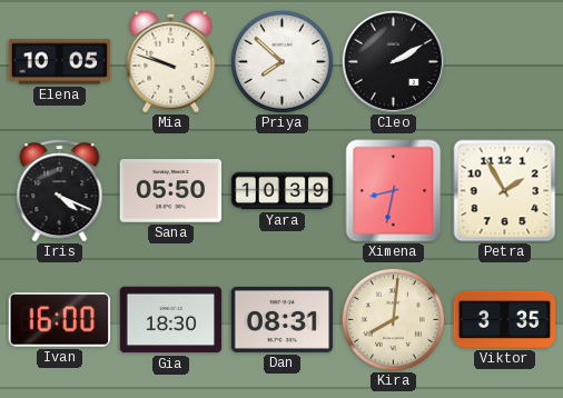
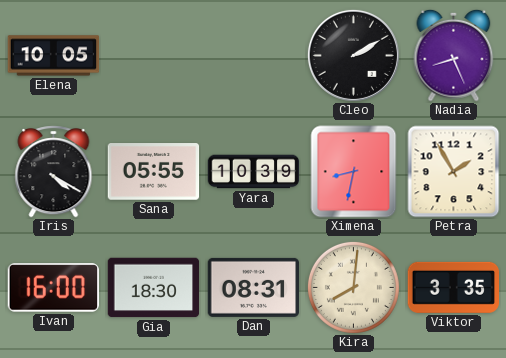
Mia: 9:48 -> none (171, 61)
Priya: 7:52 -> none (281, 61)
Nadia: none -> 8:26 (454, 55)
Iris: 4:19 -> 4:20 (54, 172)
Sana: 05:50 -> 05:55 (154, 172)
